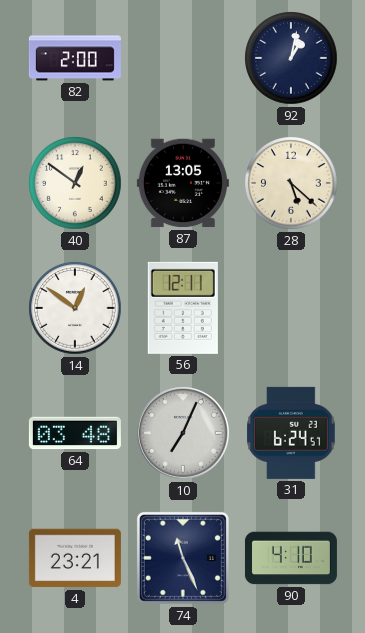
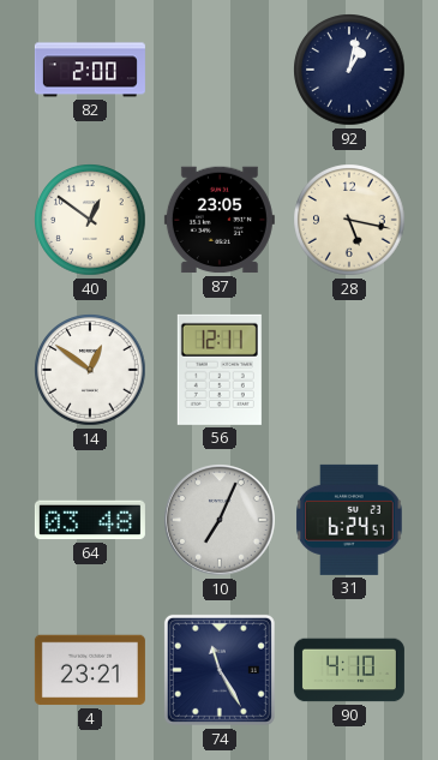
87: 13:05 -> 23:05 (220, 220)
28: 5:22 -> 5:17 (349, 220)
74: 11:26 -> 11:25 (220, 670)
